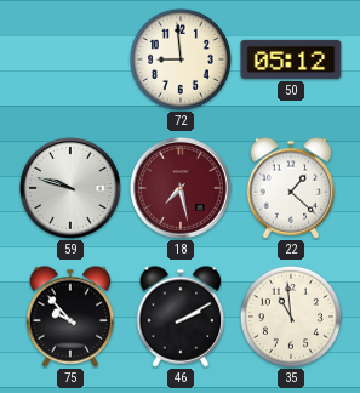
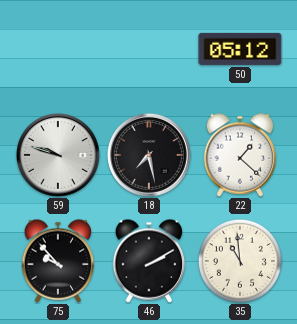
72: 8:59 -> none (181, 59)
18 dial: burgundy -> black (149, 155)
